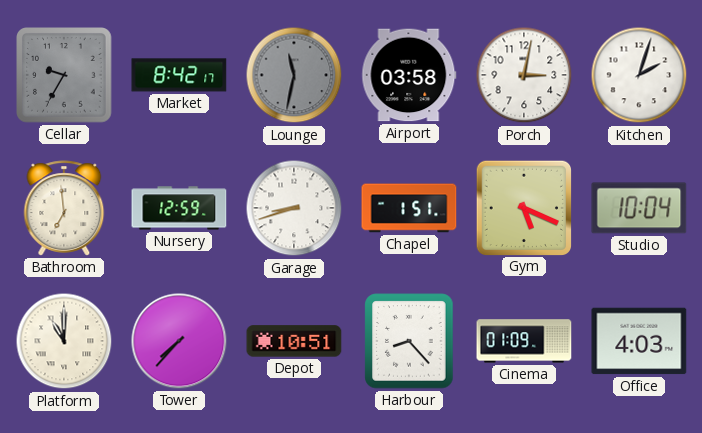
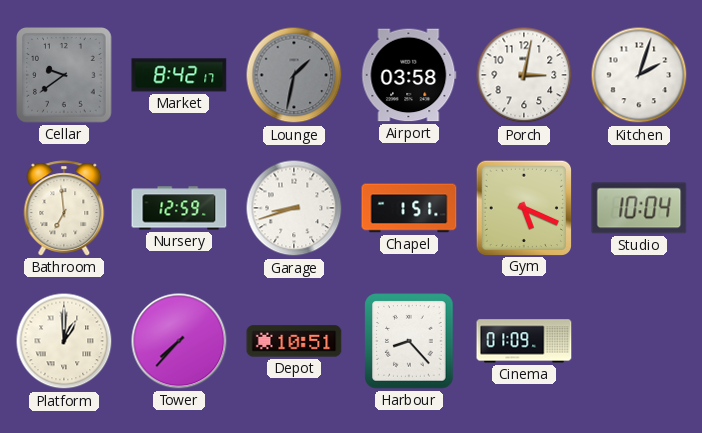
Cellar: 9:35 -> 9:39 (65, 76)
Lounge: 11:32 -> 1:32 (294, 75)
Platform: 11:00 -> 1:00 (64, 341)
Office: 4:03 -> none (639, 341)
